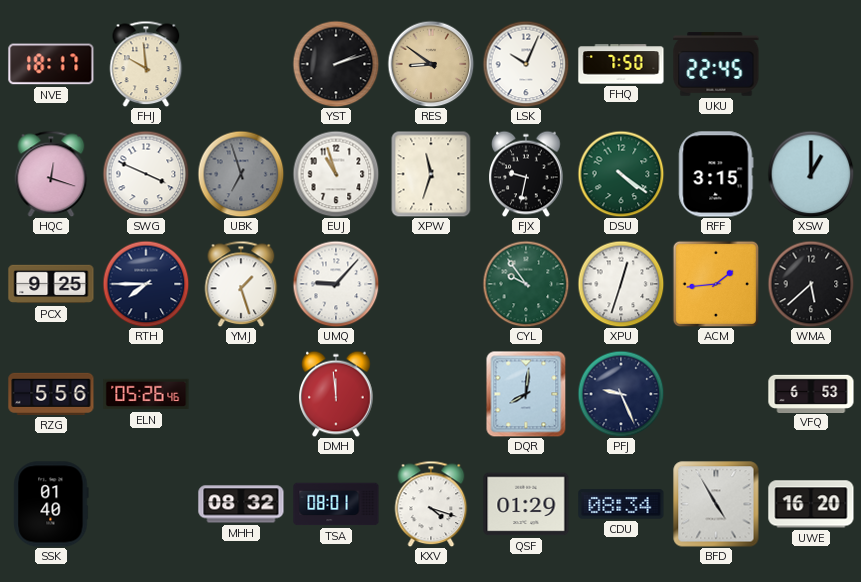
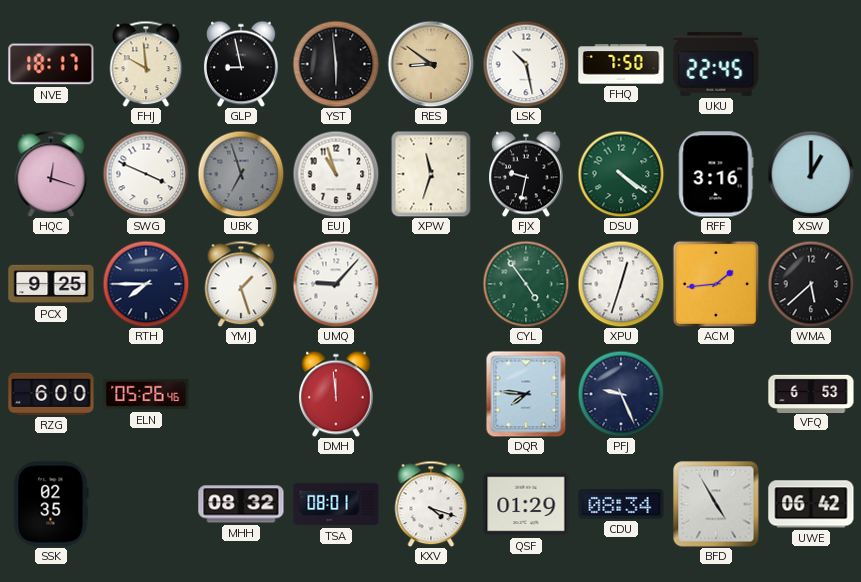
GLP: none -> 8:58 (241, 64)
YST: 2:12 -> 5:59 (336, 64)
LSK: 10:04 -> 10:28 (526, 64)
RFF: 3:15 -> 3:16 (716, 174)
CYL: 9:54 -> 4:54 (526, 284)
RZG: 5:56 -> 6:00 (51, 394)
DQR: 8:01 -> 7:46 (526, 394)
SSK: 01:40 -> 02:35 (51, 504)
UWE: 16:20 -> 06:42 (811, 504)
